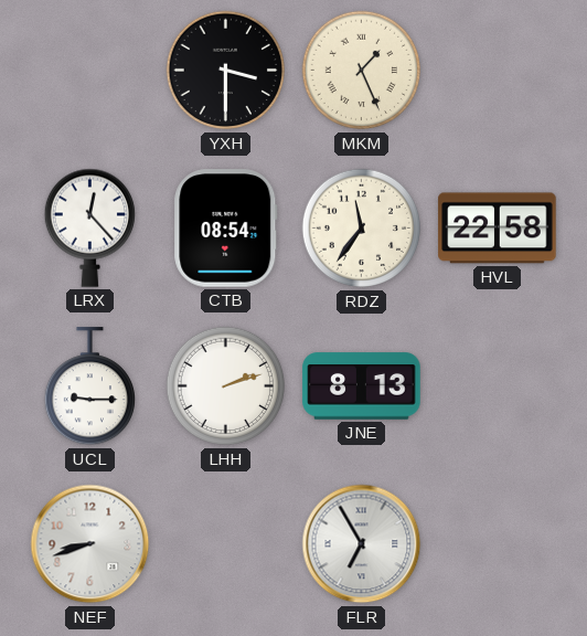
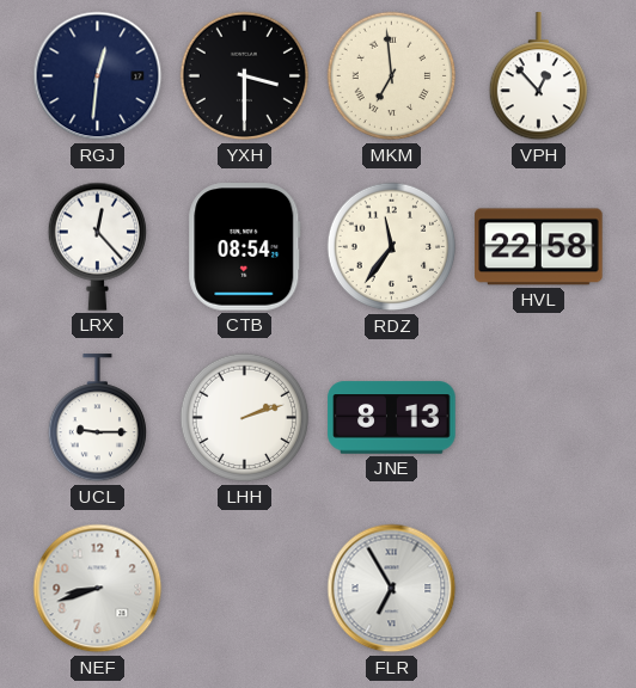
RGJ: none -> 12:31 (98, 76)
MKM: 1:26 -> 6:59 (392, 76)
VPH: none -> 12:53 (538, 76)
